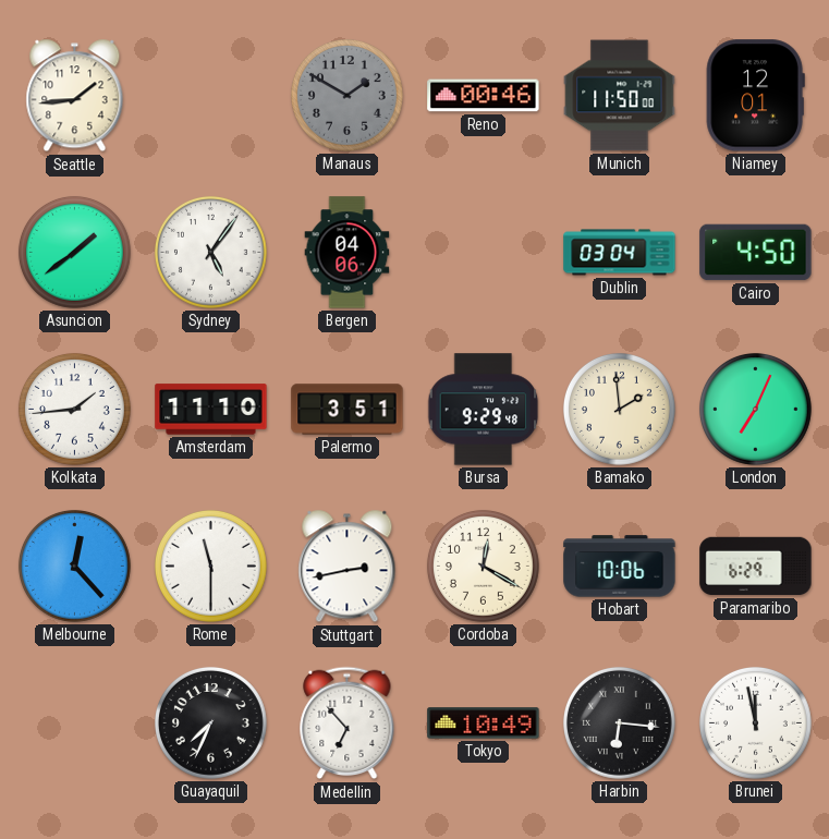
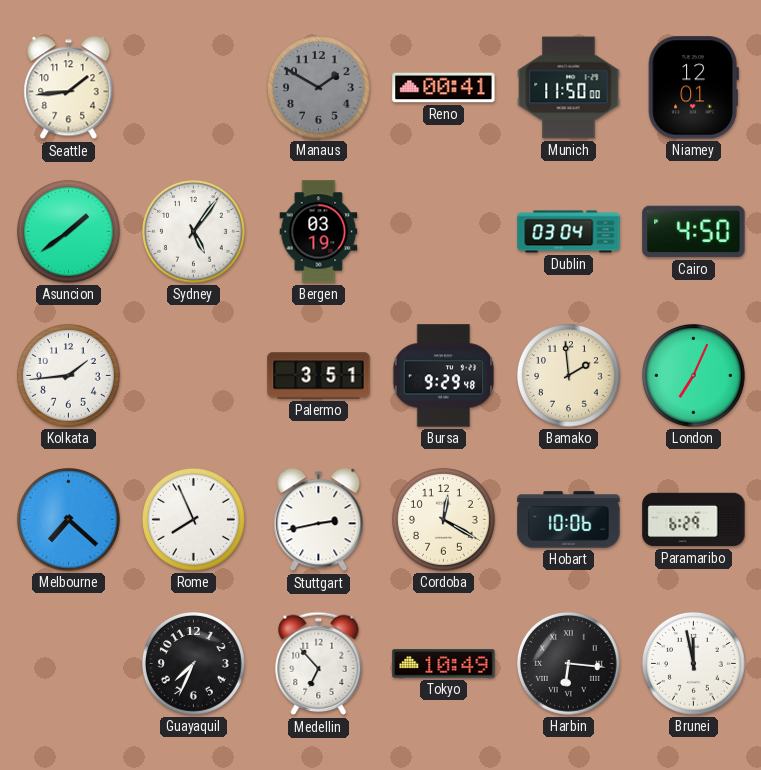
Reno: 00:46 -> 00:41 (444, 88)
Bergen: 04:06 -> 03:19 (319, 232)
Amsterdam: 11:10 -> none (211, 410)
Melbourne: 12:23 -> 7:22 (68, 519)
Rome: 11:30 -> 7:56 (193, 519)
